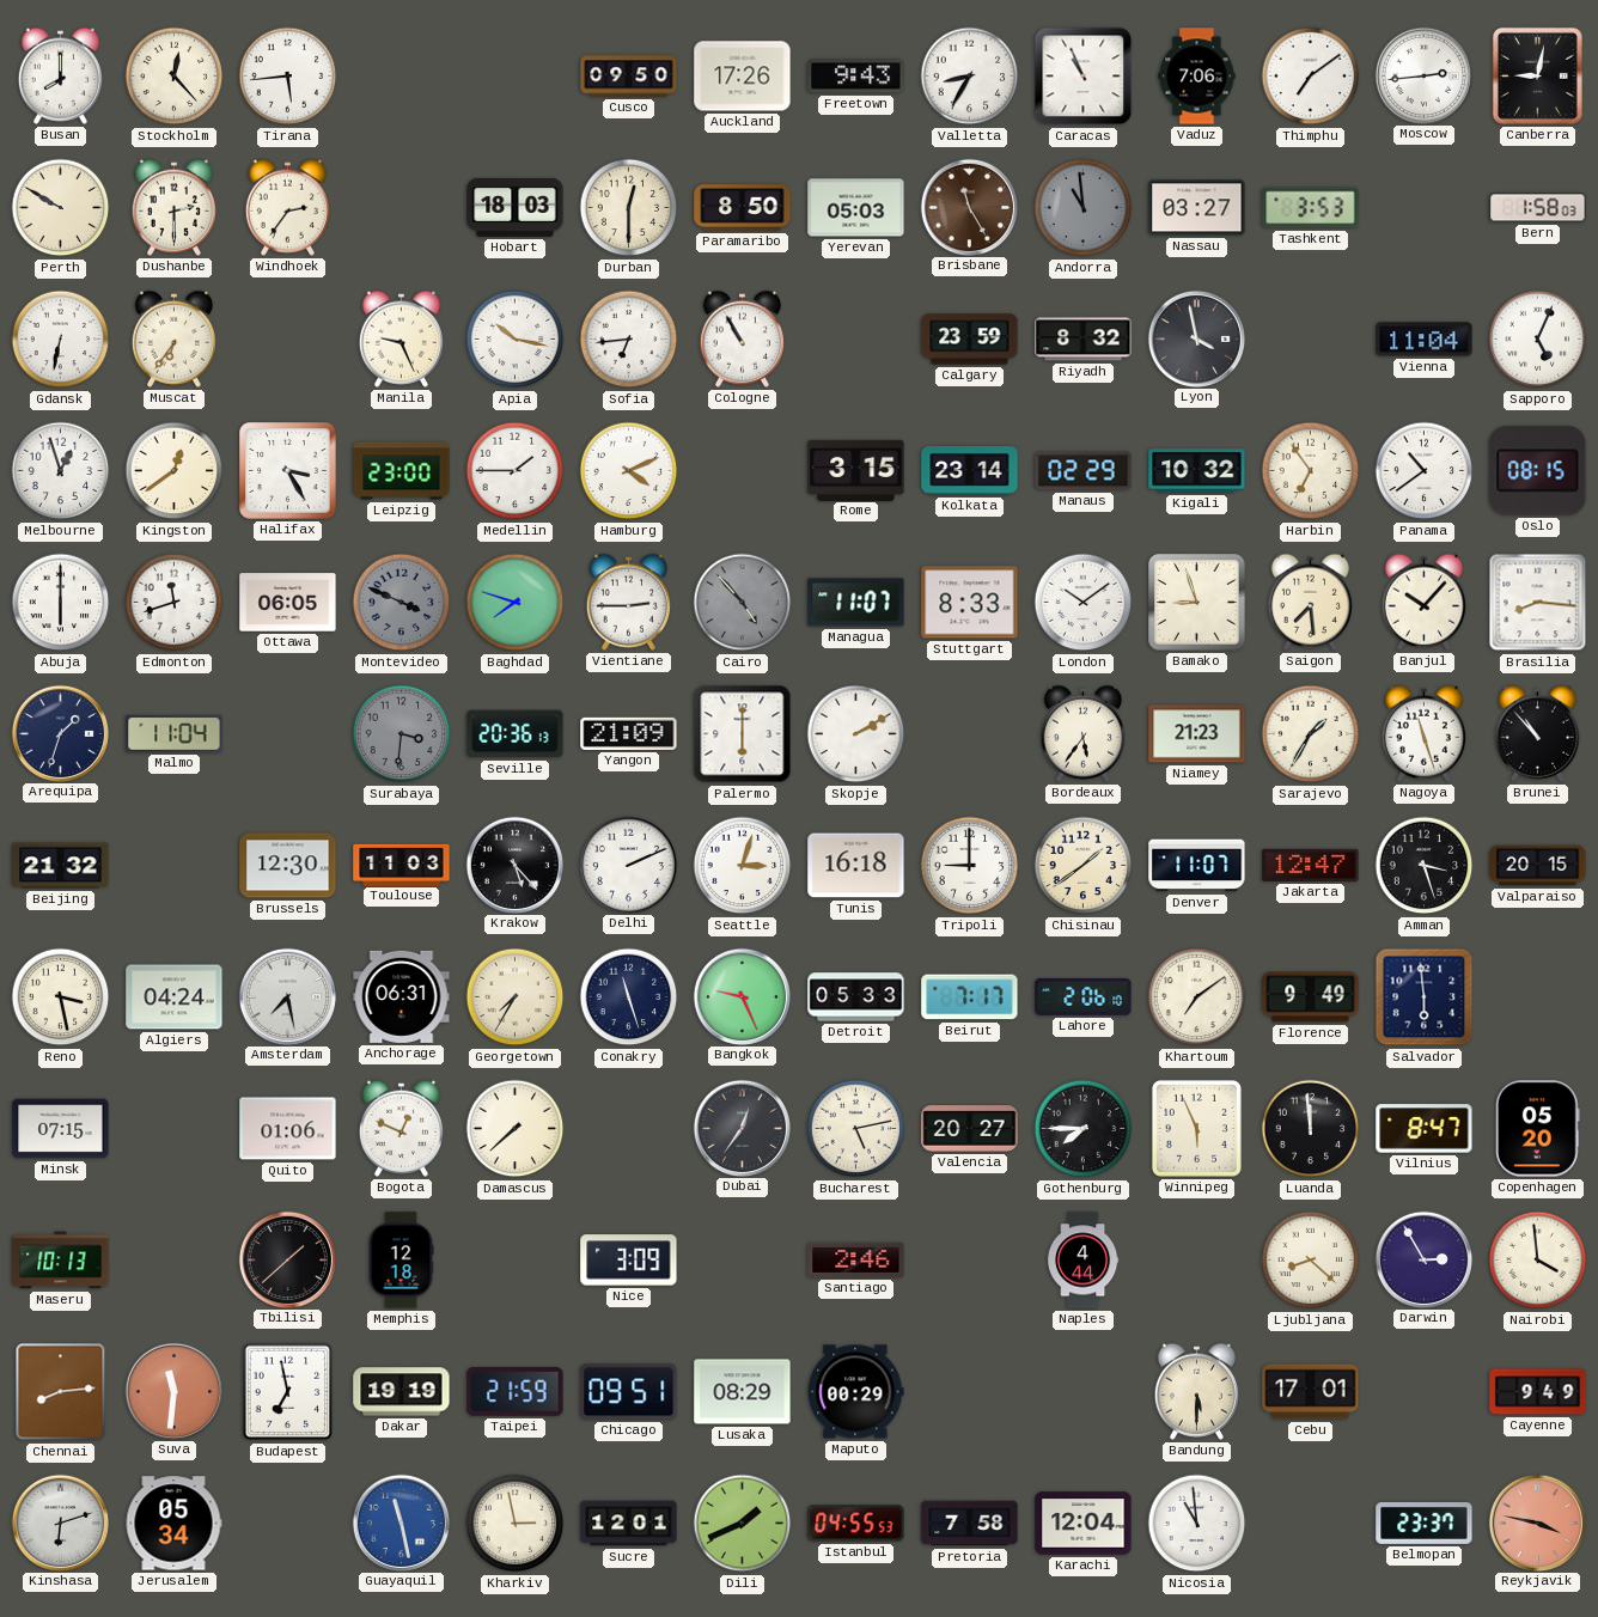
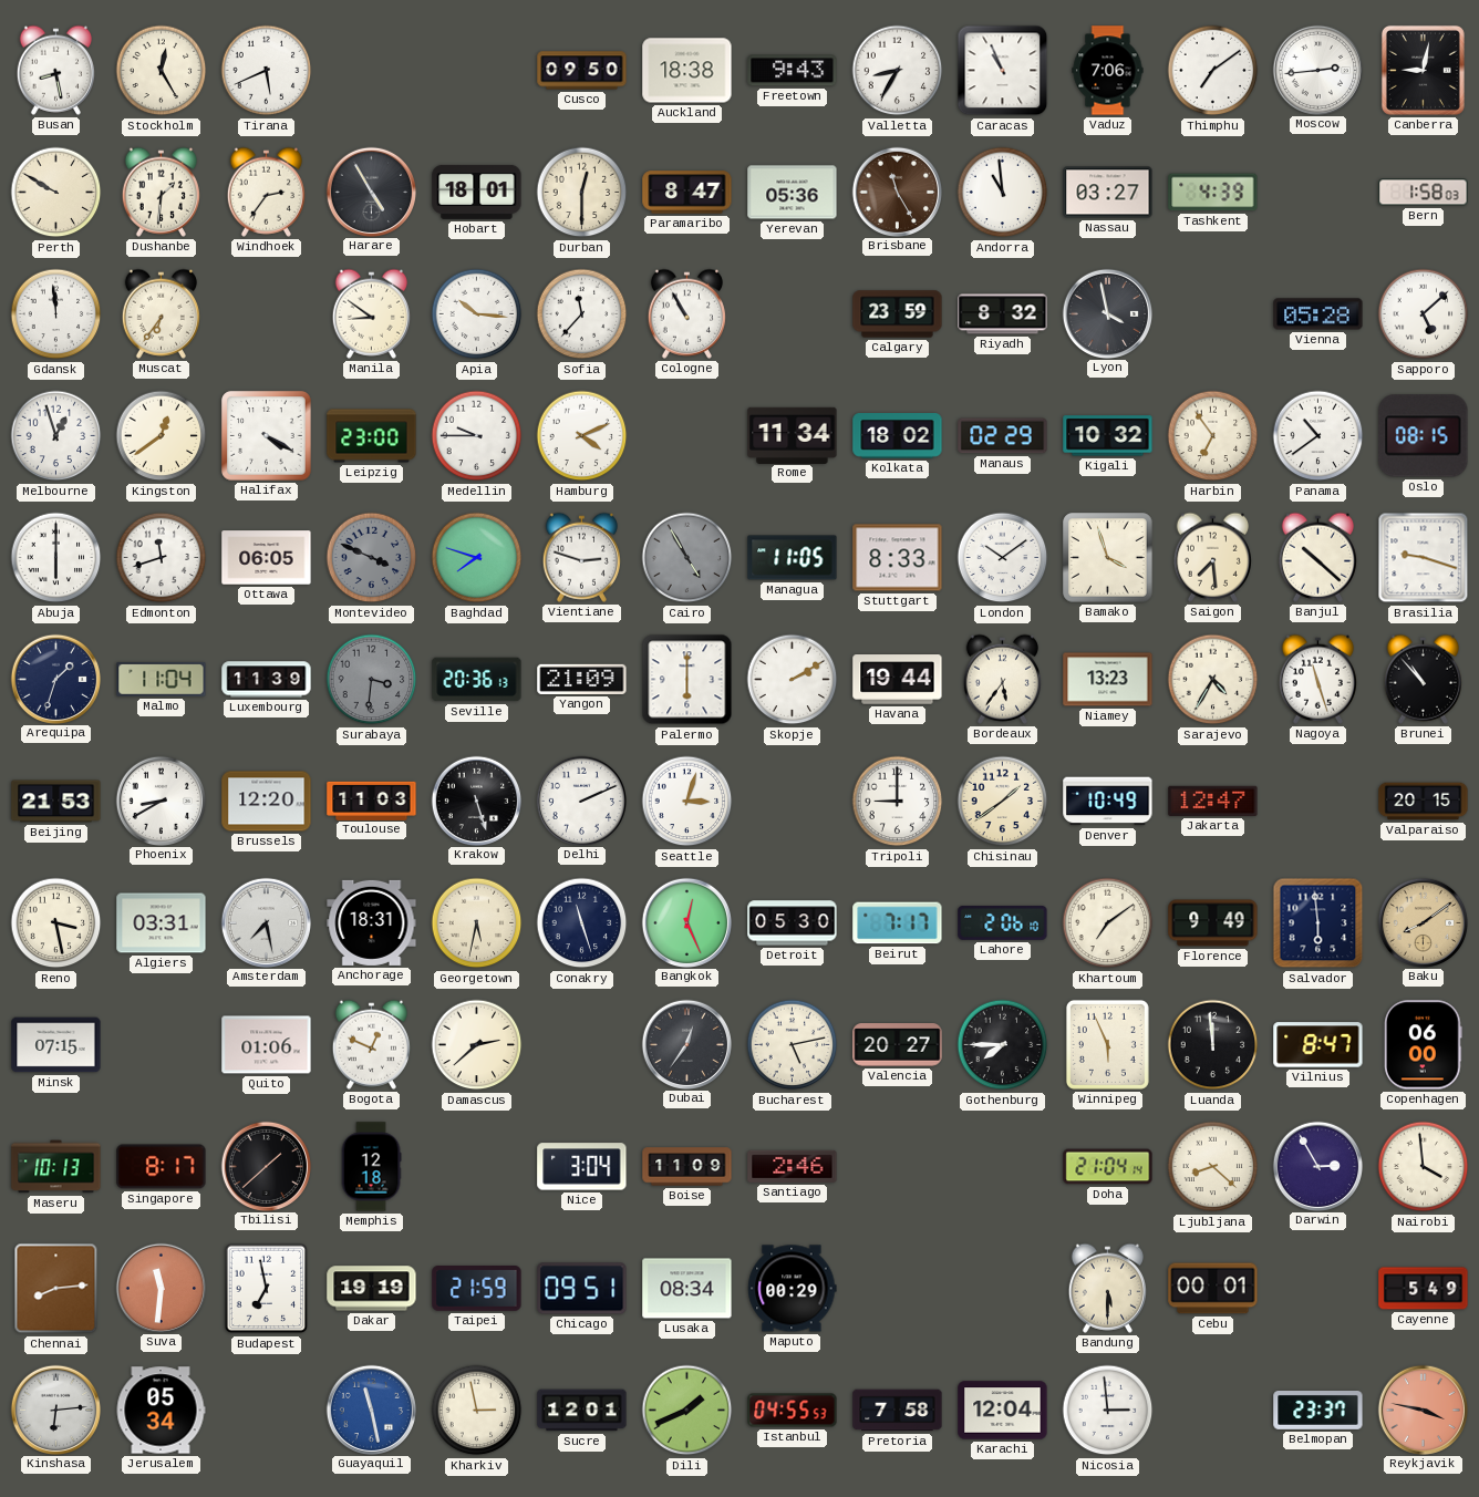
Busan: 8:00 -> 8:28 (55, 70)
Stockholm: 12:23 -> 12:25 (162, 71)
Tirana: 5:44 -> 5:41 (267, 71)
Auckland: 17:26 -> 18:38 (687, 71)
Dushanbe: 2:30 -> 1:31 (161, 192)
Harare: none -> 4:55 (371, 192)
Hobart: 18:03 -> 18:01 (477, 192)
Paramaribo: 8:50 -> 8:47 (687, 193)
Yerevan: 05:03 -> 05:36 (793, 193)
Andorra dial: grey -> white (1003, 193)
Tashkent: 3:53 -> 4:39 (1213, 193)
Gdansk: 6:32 -> 11:59 (56, 314)
Manila: 9:26 -> 8:51 (371, 313)
Apia: 10:17 -> 10:16 (477, 314)
Sofia: 6:44 -> 11:37 (582, 314)
Vienna: 11:04 -> 05:28 (1318, 314)
Sapporo: 5:04 -> 5:08 (1424, 314)
Halifax: 3:25 -> 4:20 (267, 436)
Medellin: 1:45 -> 9:45 (477, 436)
Rome: 3:15 -> 11:34 (793, 435)
Kolkata: 23:14 -> 18:02 (898, 436)
Vientiane: 2:45 -> 2:48 (581, 557)
Cairo: 4:53 -> 4:55 (687, 558)
Managua: 11:07 -> 11:05 (793, 558)
Bamako: 8:57 -> 3:57 (1108, 558)
Banjul: 10:07 -> 10:22 (1317, 557)
Brasilia: 8:16 -> 9:18 (1424, 558)
Luxembourg: none -> 11:39 (267, 680)
Havana: none -> 19:44 (898, 680)
Niamey: 21:23 -> 13:23 (1108, 680)
Sarajevo: 1:35 -> 4:35 (1213, 680)
Beijing: 21:32 -> 21:53 (56, 802)
Phoenix: none -> 8:40 (161, 801)
Brussels: 12:30 -> 12:20 (267, 802)
Krakow: 5:23 -> 5:27 (476, 801)
Tunis: 16:18 -> none (856, 866)
Denver: 11:07 -> 10:49 (1108, 802)
Amman: 3:27 -> none (1425, 866)
Algiers: 04:24 -> 03:31 (162, 923)
Anchorage: 06:31 -> 18:31 (372, 922)
Georgetown: 7:35 -> 5:32 (477, 923)
Bangkok: 9:26 -> 12:26 (686, 922)
Detroit: 05:33 -> 05:30 (793, 923)
Baku: none -> 8:09 (1423, 922)
Damascus: 7:38 -> 2:38 (477, 1045)
Copenhagen: 05:20 -> 06:00 (1424, 1045)
Singapore: none -> 8:17 (162, 1167)
Nice: 3:09 -> 3:04 (582, 1167)
Boise: none -> 11:09 (687, 1167)
Naples: 4:44 -> none (1084, 1261)
Doha: none -> 21:04 (1108, 1167)
Lusaka: 08:29 -> 08:34 (687, 1289)
Cebu: 17:01 -> 00:01 (1213, 1289)
Cayenne: 9:49 -> 5:49 (1424, 1289)
Kinshasa: 6:12 -> 6:14 (55, 1410)
Nicosia: 10:59 -> 2:59 (1108, 1411)
